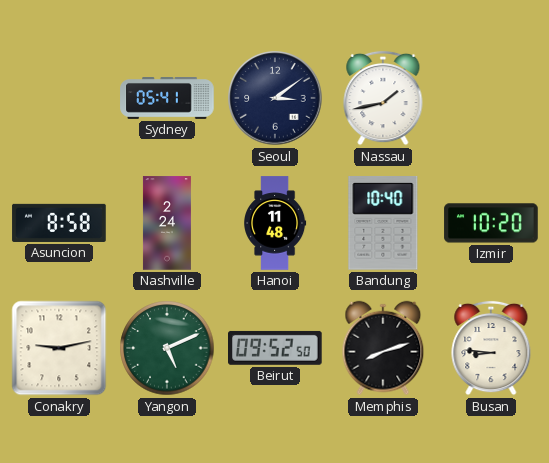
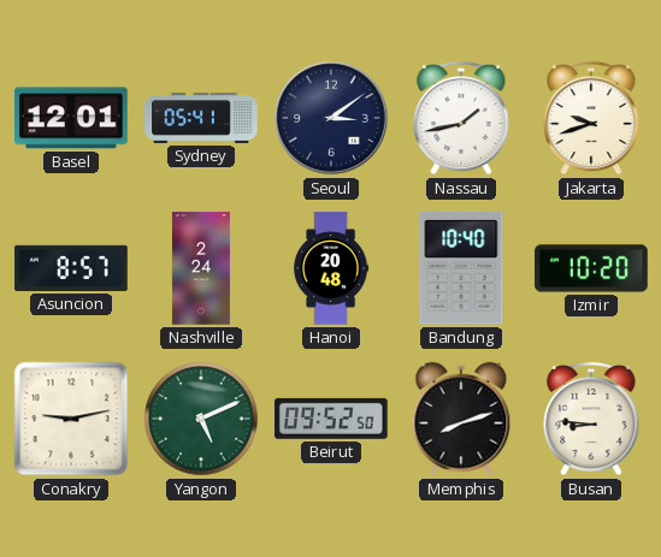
Basel: none -> 12:01 (71, 118)
Jakarta: none -> 9:42 (591, 118)
Asuncion: 8:58 -> 8:57 (71, 268)
Hanoi: 11:48 -> 20:48 (332, 268)
